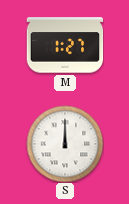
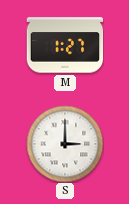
S: 12:00 -> 3:00 (65, 144)
